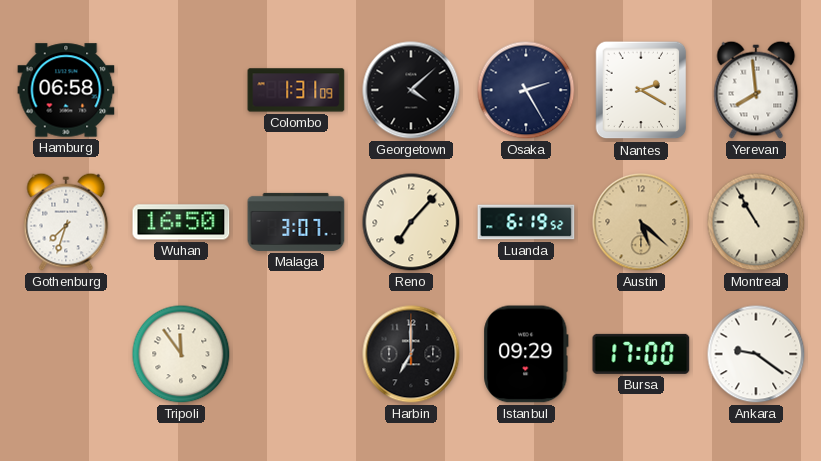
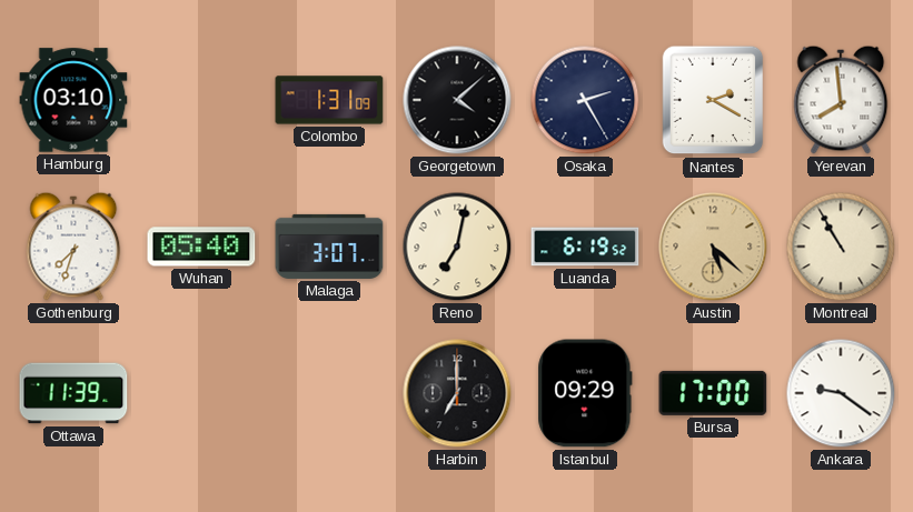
Hamburg: 06:58 -> 03:10 (73, 100)
Wuhan: 16:50 -> 05:40 (201, 247)
Reno: 7:07 -> 7:02 (457, 247)
Ottawa: none -> 11:39 (73, 393)
Tripoli: 11:54 -> none (181, 354)
